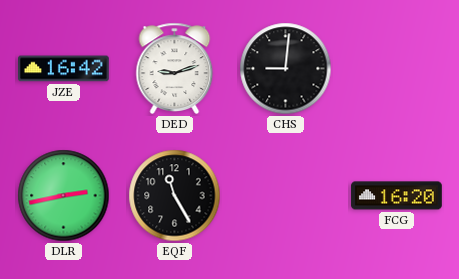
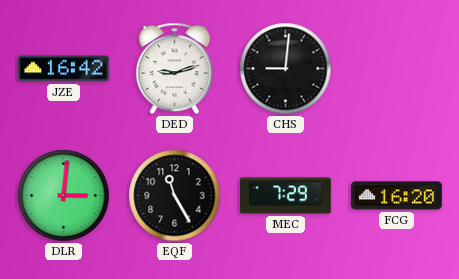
DLR: 2:43 -> 3:01 (64, 196)
MEC: none -> 7:29 (286, 196)
